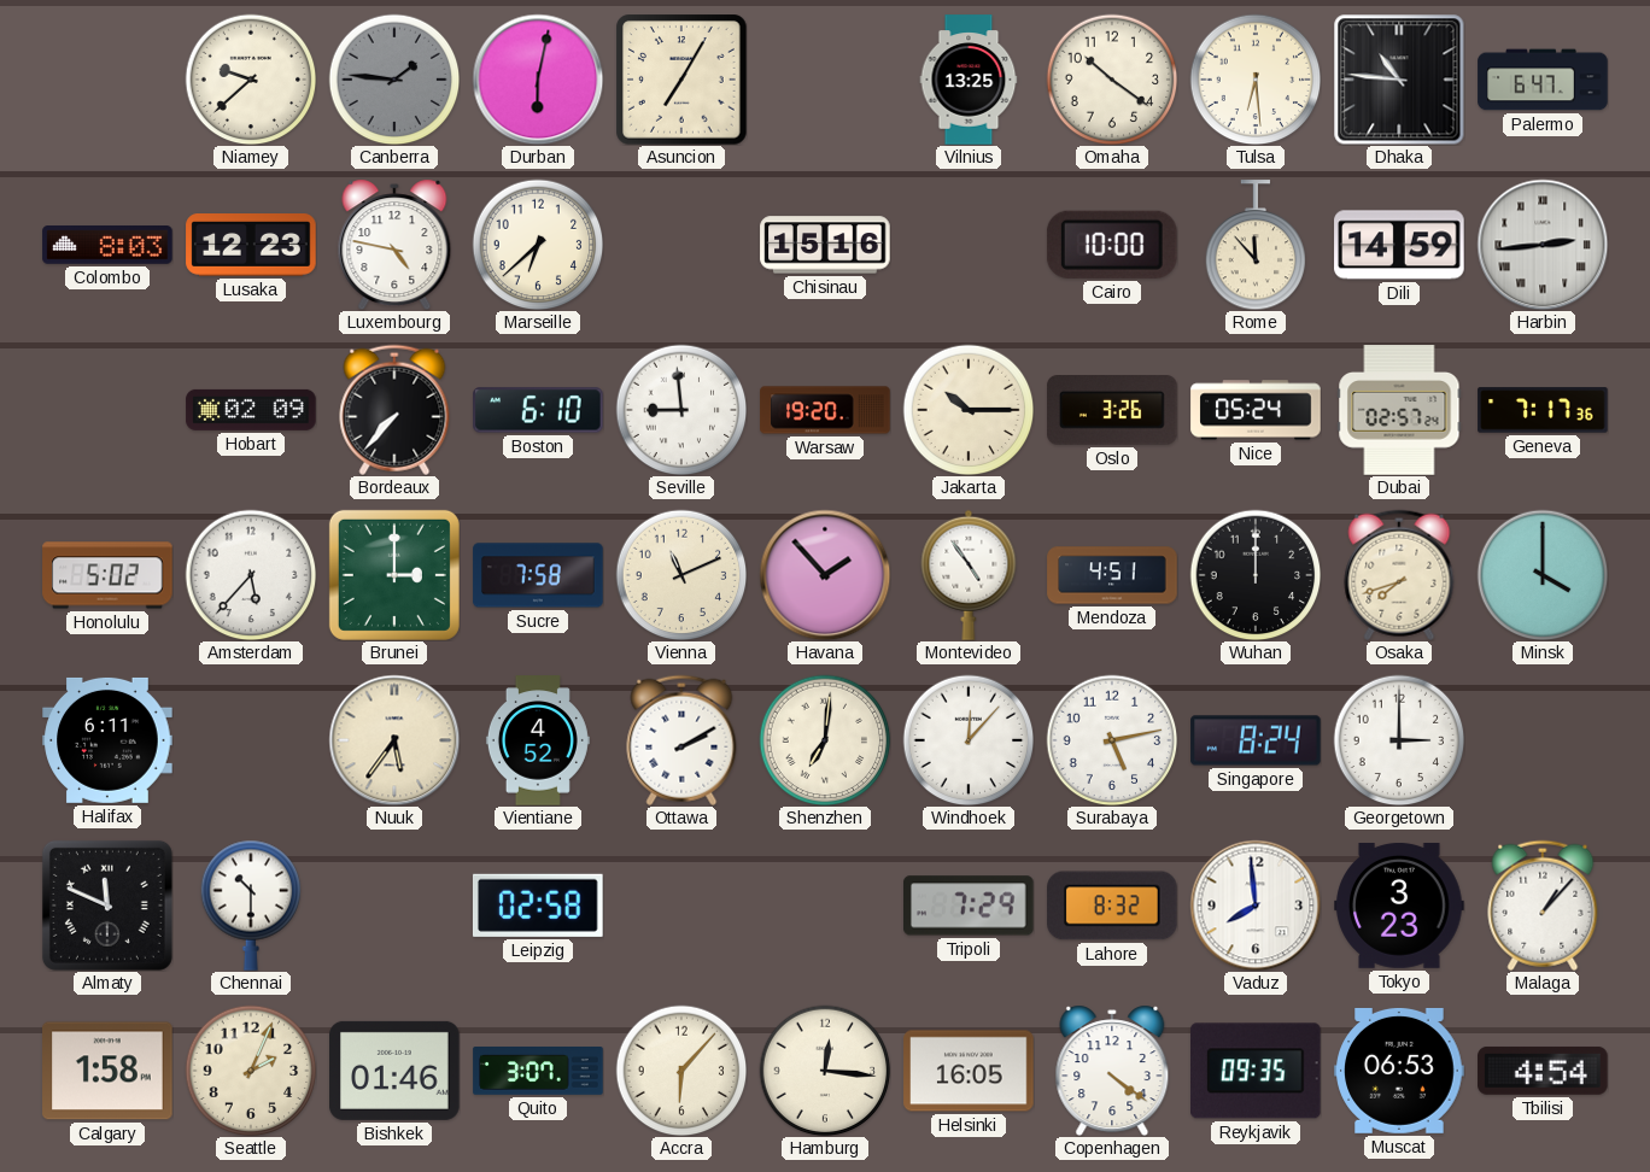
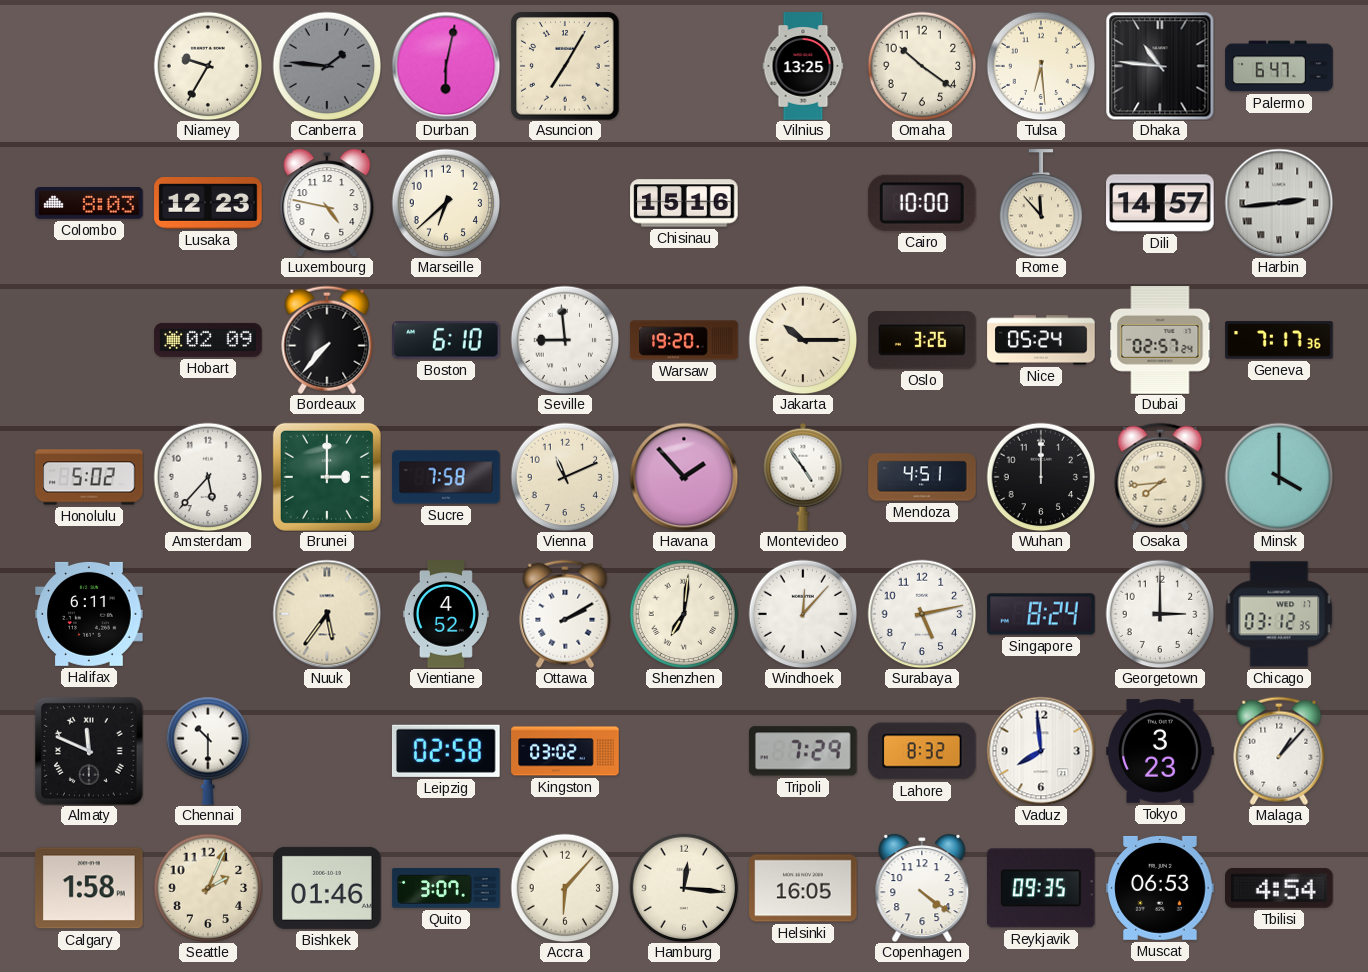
Niamey: 9:38 -> 9:35 (208, 66)
Dili: 14:59 -> 14:57 (1160, 203)
Osaka: 7:42 -> 7:44 (1160, 477)
Chicago: none -> 03:12 (1279, 614)
Kingston: none -> 03:02 (565, 751)
